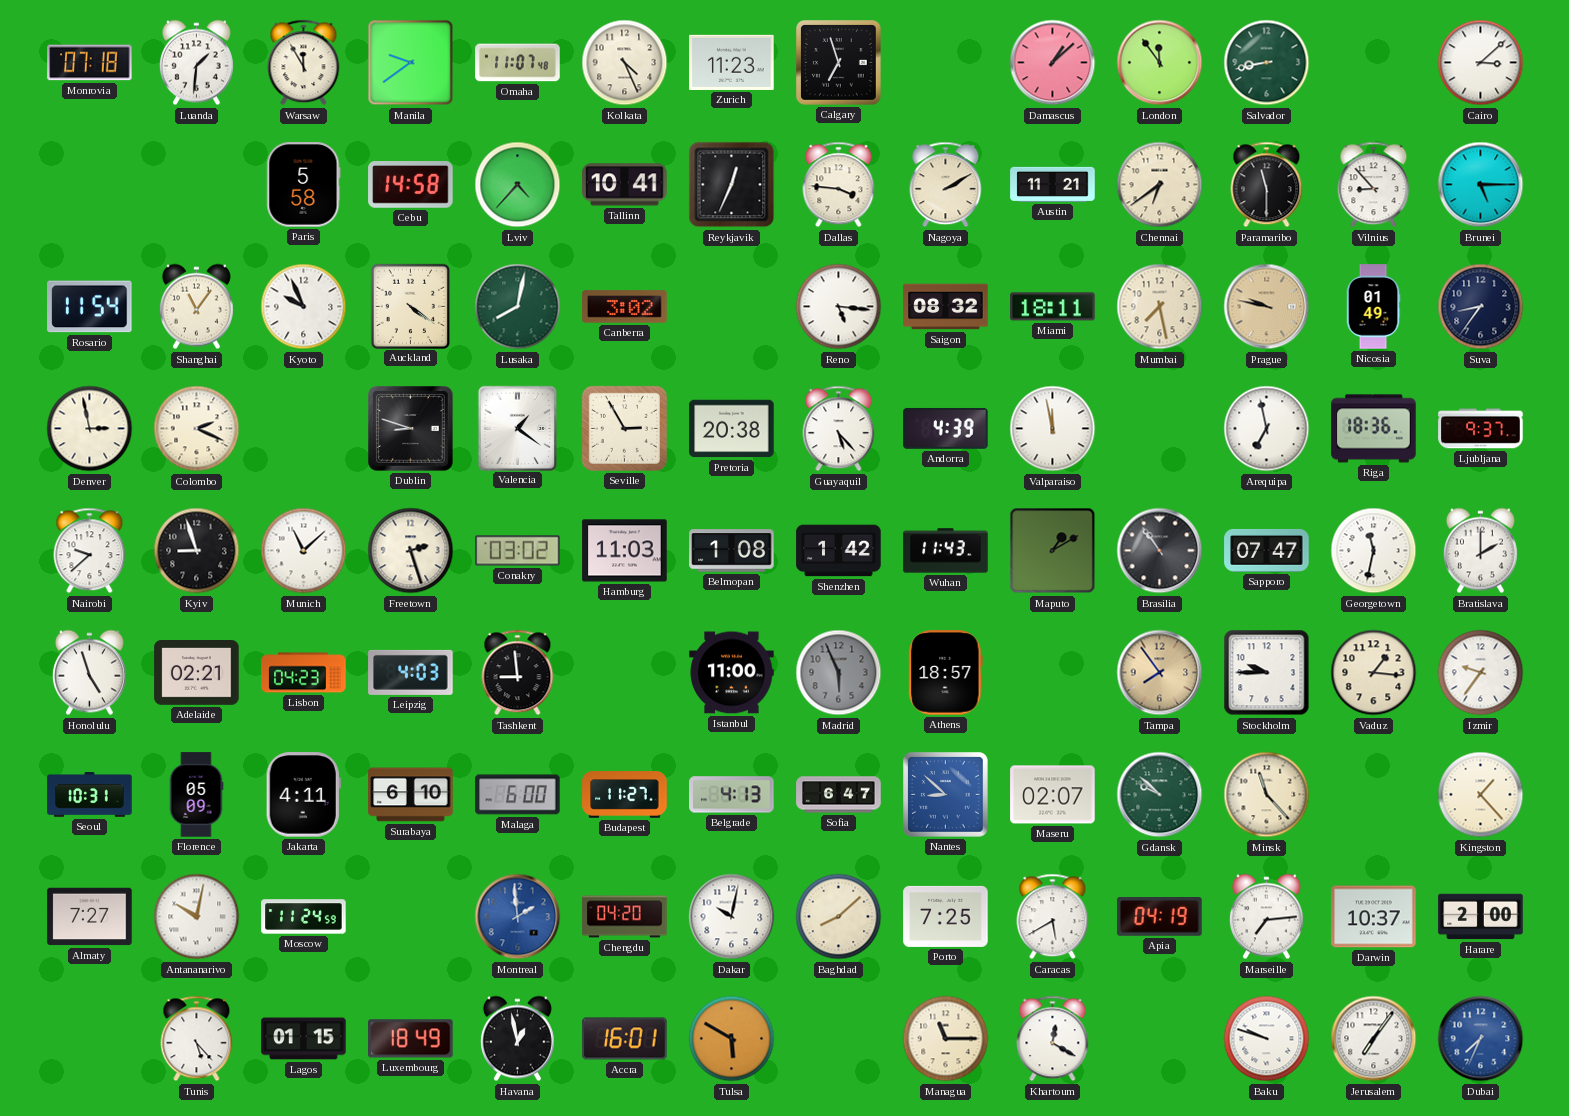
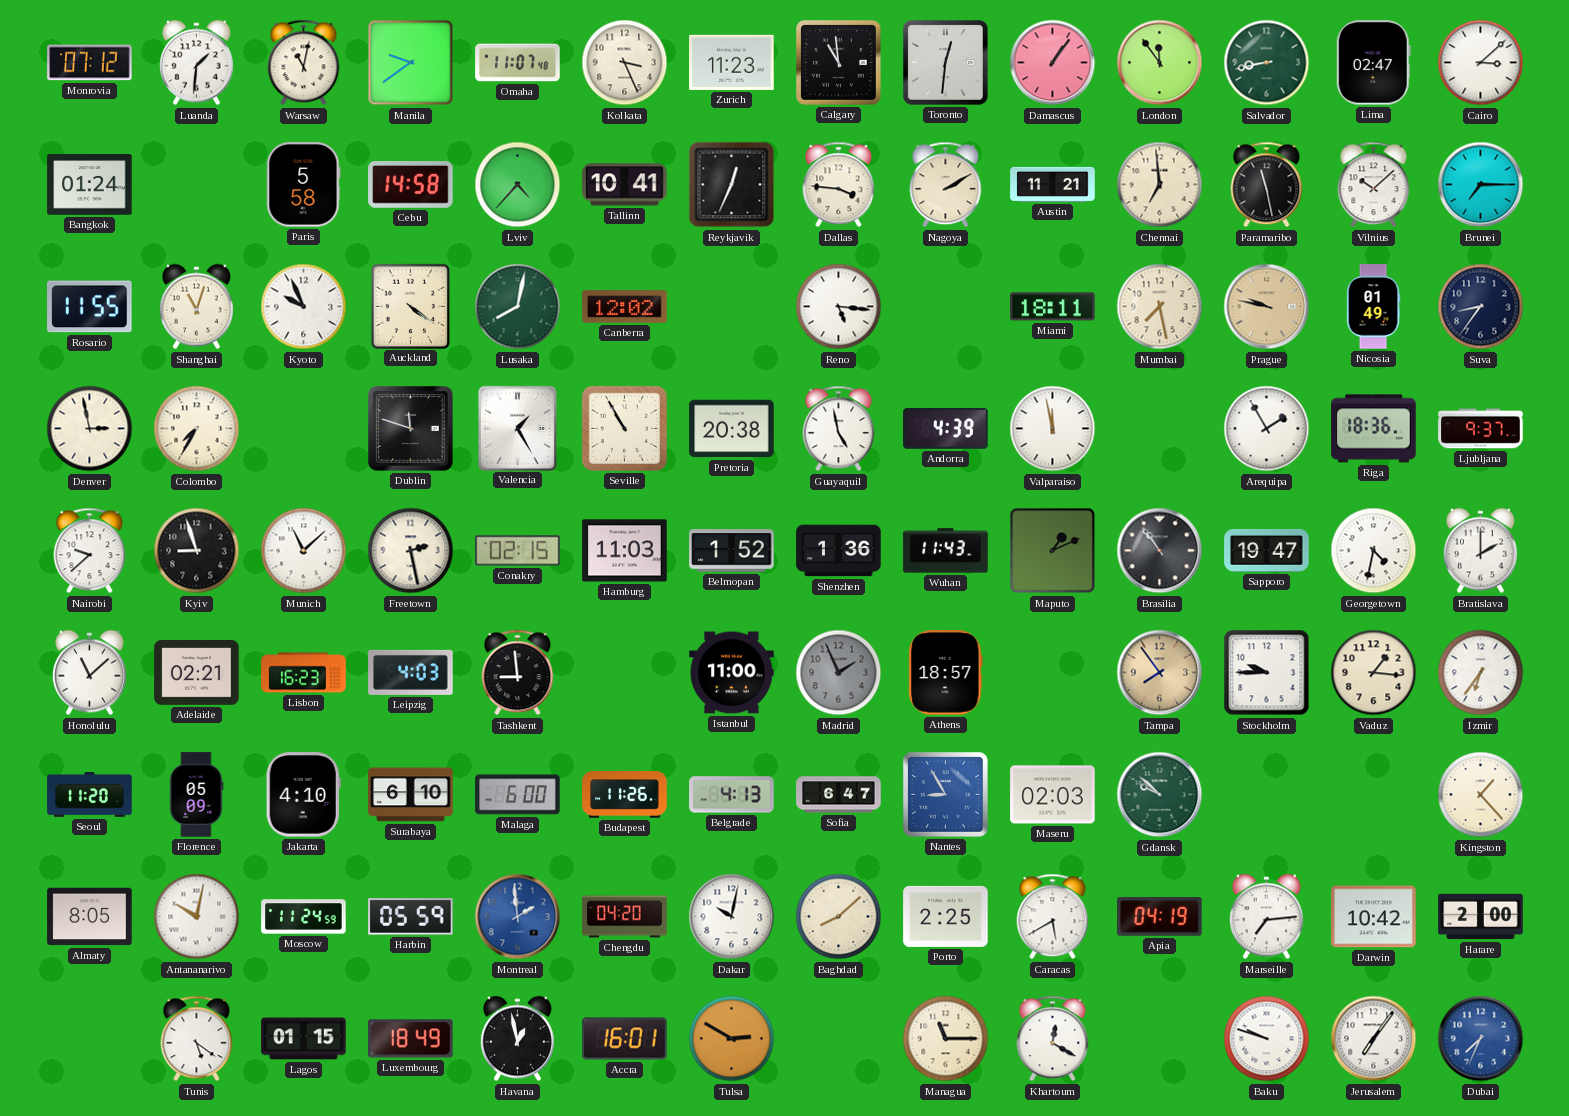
Monrovia: 07:18 -> 07:12 (90, 63)
Warsaw: 11:55 -> 11:02 (304, 63)
Kolkata: 4:26 -> 3:26 (625, 63)
Calgary: 6:57 -> 10:59 (839, 63)
Toronto: none -> 12:31 (946, 63)
Damascus: 1:08 -> 1:06 (1053, 63)
Lima: none -> 02:47 (1373, 63)
Bangkok: none -> 01:24 (90, 185)
Chennai: 6:39 -> 6:59 (1160, 185)
Paramaribo: 11:30 -> 11:28 (1267, 185)
Vilnius: 8:53 -> 10:08 (1374, 185)
Brunei: 5:15 -> 7:15 (1481, 185)
Rosario: 11:54 -> 11:55 (90, 307)
Shanghai: 11:06 -> 11:03 (196, 307)
Canberra: 3:02 -> 12:02 (625, 307)
Saigon: 08:32 -> none (946, 307)
Colombo: 2:19 -> 7:35 (197, 429)
Dublin: 8:48 -> 11:48 (411, 429)
Valencia: 1:21 -> 1:25 (517, 428)
Seville: 2:55 -> 10:55 (624, 428)
Guayaquil: 5:23 -> 4:58 (839, 429)
Arequipa: 6:58 -> 1:55 (1267, 429)
Freetown: 2:27 -> 2:28 (411, 551)
Conakry: 03:02 -> 02:15 (518, 551)
Belmopan: 1:08 -> 1:52 (732, 551)
Shenzhen: 1:42 -> 1:36 (839, 551)
Maputo: 1:10 -> 1:11 (1053, 551)
Sapporo: 07:47 -> 19:47 (1267, 550)
Georgetown: 11:32 -> 4:32 (1374, 551)
Honolulu: 4:57 -> 11:08 (89, 673)
Lisbon: 04:23 -> 16:23 (304, 673)
Madrid: 5:56 -> 1:56 (839, 673)
Izmir: 9:36 -> 6:36 (1481, 673)
Seoul: 10:31 -> 11:20 (90, 795)
Jakarta: 4:11 -> 4:10 (303, 795)
Budapest: 11:27 -> 11:26 (625, 795)
Nantes: 8:52 -> 8:55 (946, 795)
Maseru: 02:07 -> 02:03 (1053, 795)
Minsk: 11:23 -> none (1267, 795)
Almaty: 7:27 -> 8:05 (90, 917)
Harbin: none -> 05:59 (411, 917)
Porto: 7:25 -> 2:25 (946, 916)
Darwin: 10:37 -> 10:42 (1374, 917)
Tunis: 5:23 -> 5:21 (197, 1039)
Tulsa: 5:50 -> 2:50 (732, 1039)
